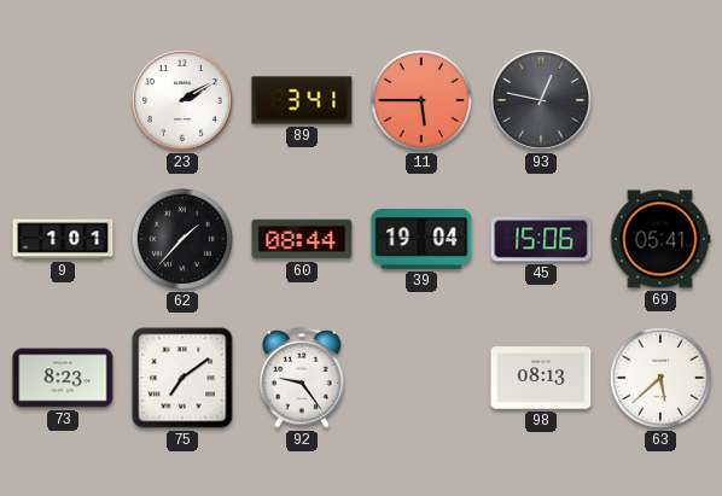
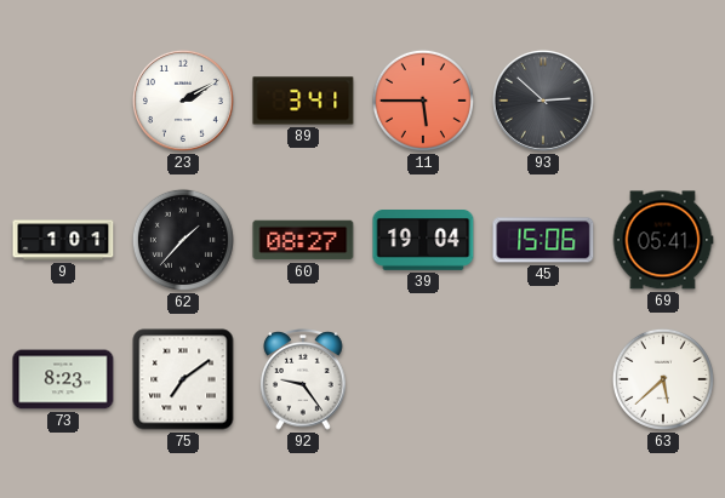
93: 12:47 -> 2:52 (543, 101)
60: 08:44 -> 08:27 (303, 240)
98: 08:13 -> none (541, 378)
